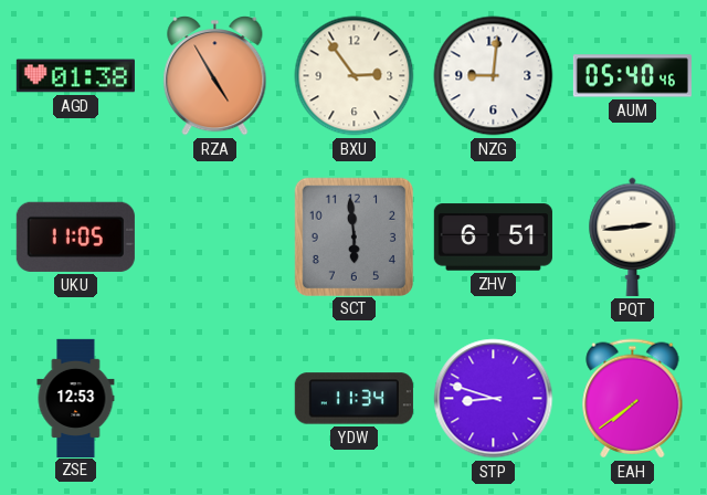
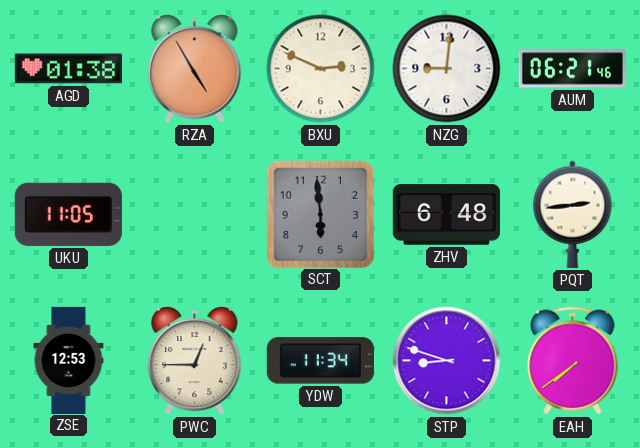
BXU: 2:54 -> 2:49 (321, 69)
AUM: 05:40 -> 06:21 (572, 69)
ZHV: 6:51 -> 6:48 (446, 215)
PWC: none -> 12:45 (195, 361)
